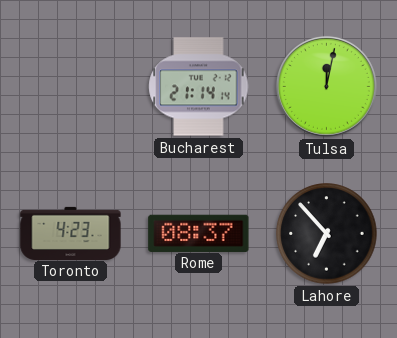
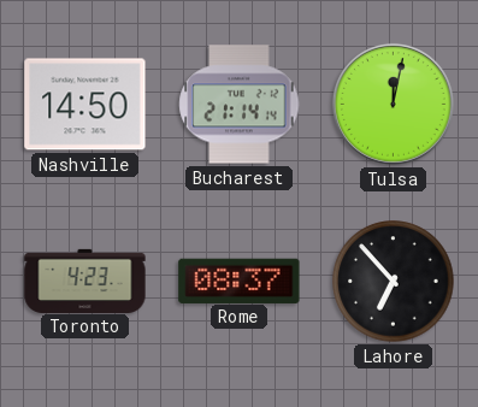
Nashville: none -> 14:50 (85, 105)
